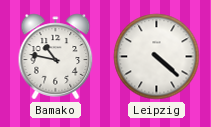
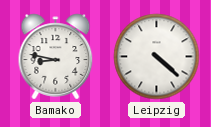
Bamako: 10:47 -> 8:47 (56, 57)
